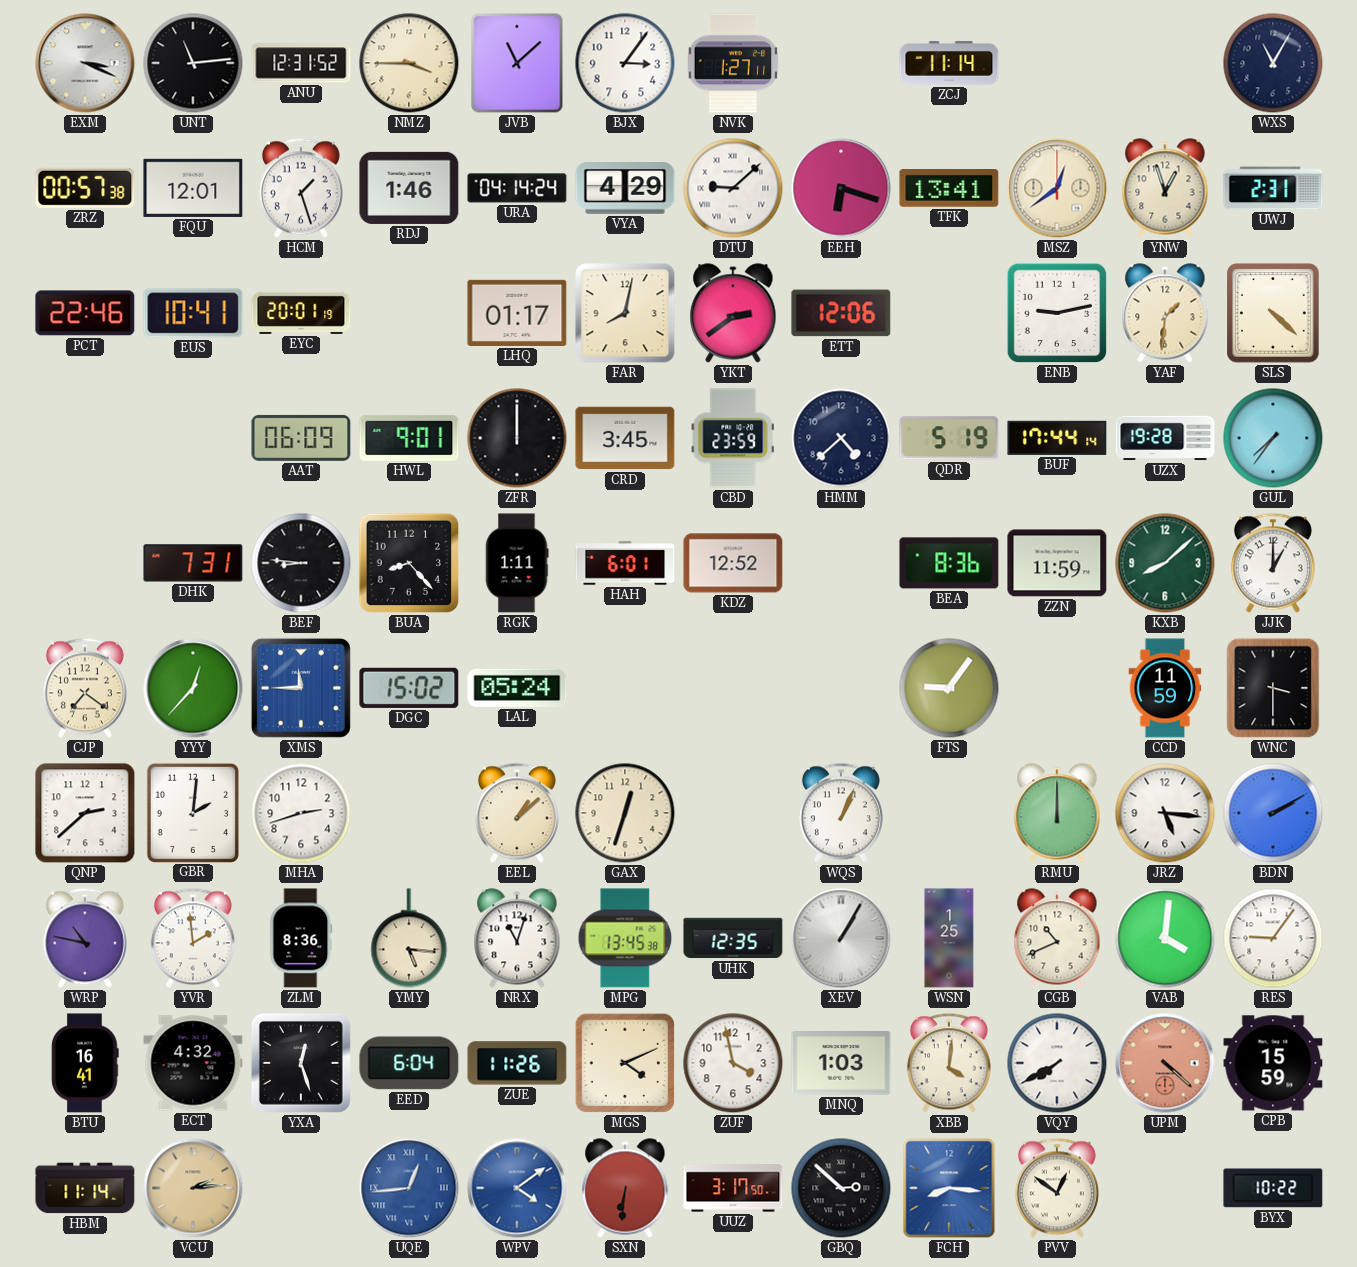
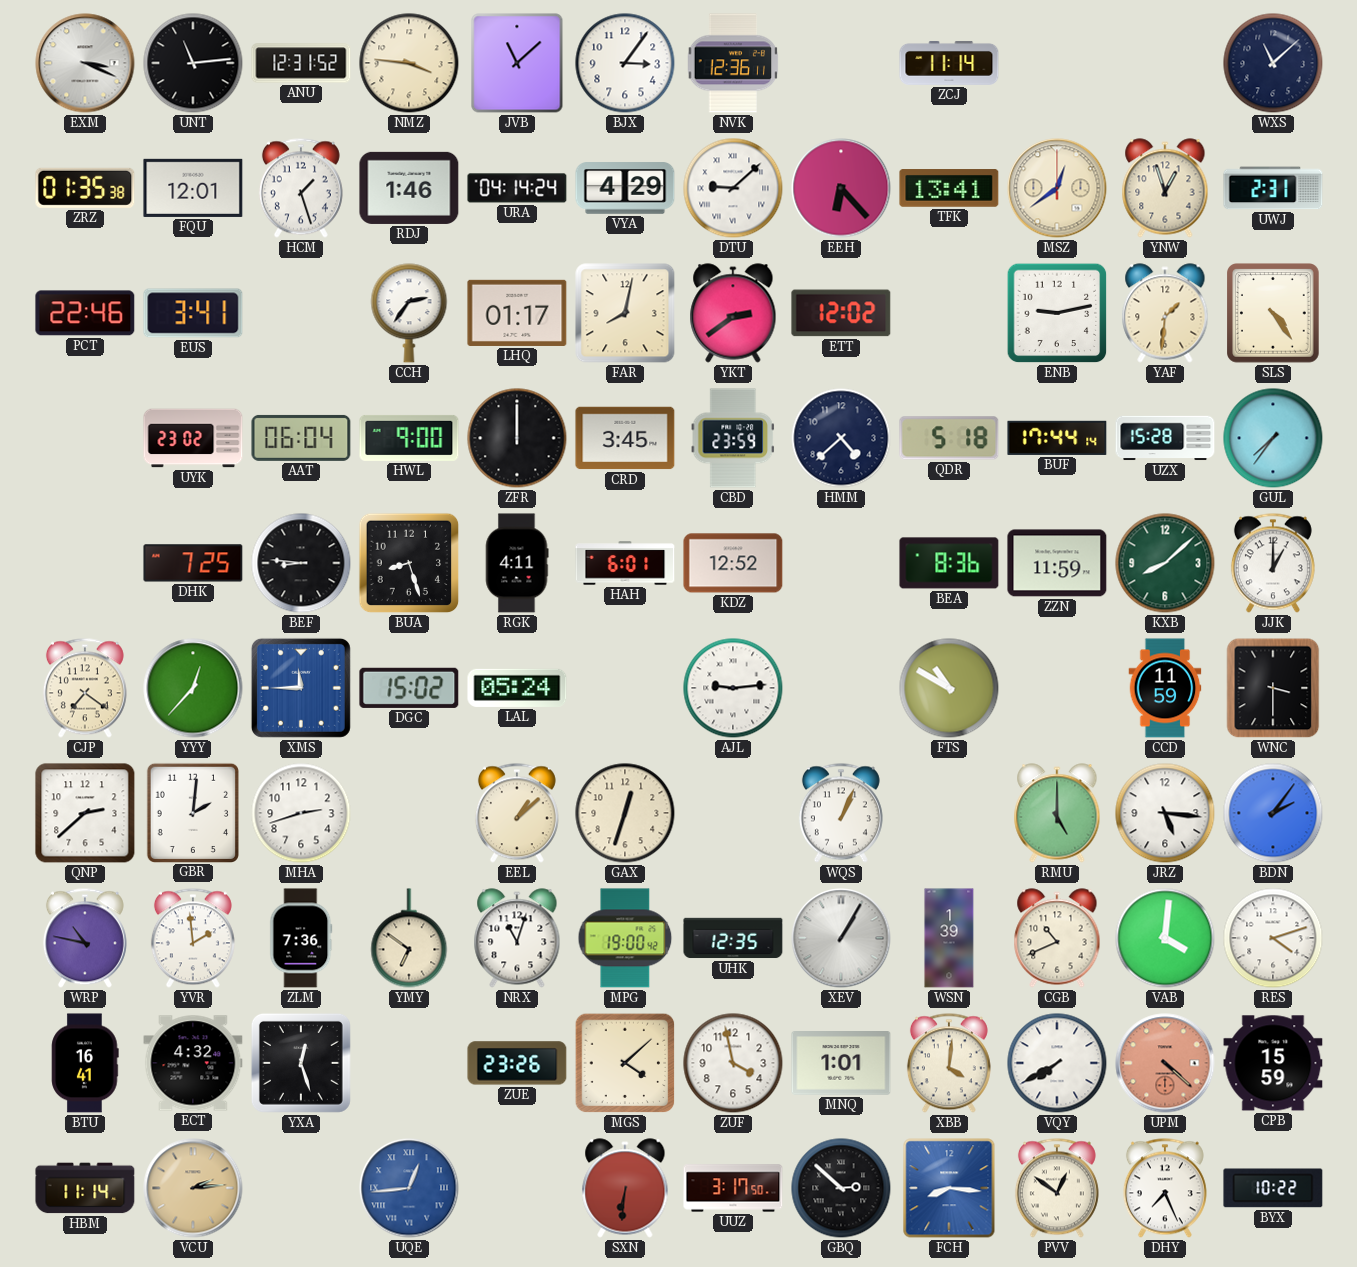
NMZ: 3:45 -> 3:46 (409, 63)
NVK: 1:27 -> 12:36 (733, 63)
WXS: 11:05 -> 11:08 (1273, 63)
ZRZ: 00:57 -> 01:35 (85, 188)
EEH: 6:18 -> 6:23 (841, 188)
EUS: 10:41 -> 3:41 (193, 313)
EYC: 20:01 -> none (301, 313)
CCH: none -> 2:36 (409, 313)
ETT: 12:06 -> 12:02 (841, 313)
SLS: 4:22 -> 4:24 (1274, 314)
UYK: none -> 23:02 (193, 438)
AAT: 06:09 -> 06:04 (301, 438)
HWL: 9:01 -> 9:00 (409, 438)
QDR: 5:19 -> 5:18 (949, 438)
UZX: 19:28 -> 15:28 (1165, 438)
DHK: 7:31 -> 7:25 (193, 563)
BUA: 8:23 -> 8:27 (409, 563)
RGK: 1:11 -> 4:11 (517, 563)
AJL: none -> 9:14 (733, 688)
FTS: 9:06 -> 10:50 (949, 688)
RMU: 12:00 -> 5:00 (1057, 813)
BDN: 2:10 -> 2:06 (1273, 813)
ZLM: 8:36 -> 7:36 (301, 938)
YMY: 5:16 -> 6:51 (409, 938)
MPG: 13:45 -> 19:00 (625, 938)
WSN: 1:25 -> 1:39 (949, 938)
RES: 9:06 -> 4:12 (1273, 938)
EED: 6:04 -> none (409, 1063)
ZUE: 11:26 -> 23:26 (517, 1063)
MGS: 4:11 -> 4:08 (625, 1063)
MNQ: 1:03 -> 1:01 (841, 1064)
WPV: 4:09 -> none (517, 1188)
DHY: none -> 7:26 (1165, 1188)
